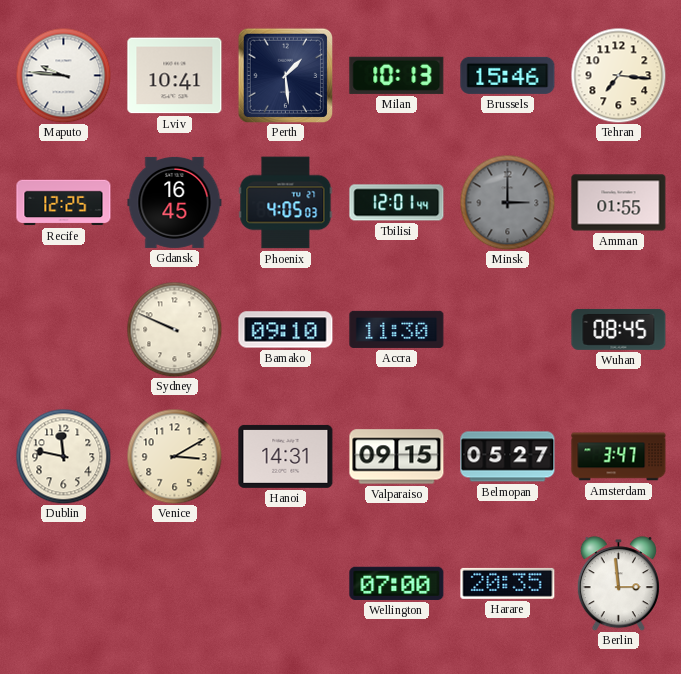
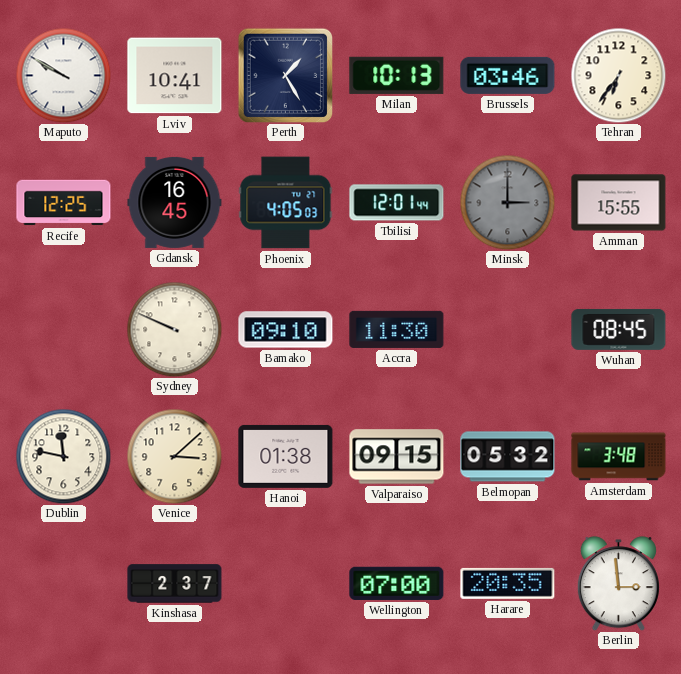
Maputo: 9:46 -> 9:50 (63, 75)
Perth: 1:29 -> 1:25 (285, 75)
Brussels: 15:46 -> 03:46 (508, 75)
Tehran: 7:16 -> 6:36 (618, 75)
Amman: 01:55 -> 15:55 (619, 203)
Venice: 3:10 -> 3:08 (174, 456)
Hanoi: 14:31 -> 01:38 (286, 456)
Belmopan: 05:27 -> 05:32 (508, 457)
Amsterdam: 3:47 -> 3:48 (619, 457)
Kinshasa: none -> 2:37 (175, 584)
